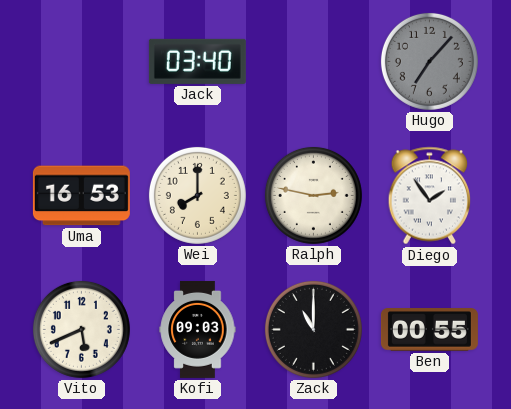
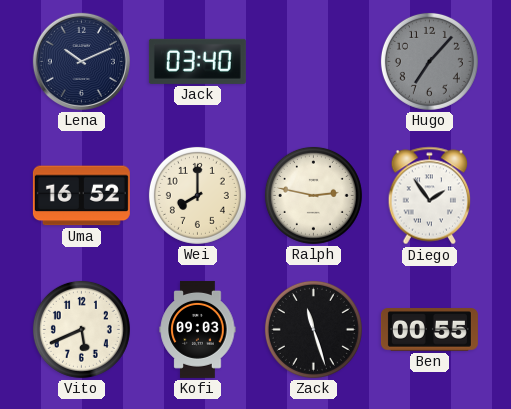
Lena: none -> 10:11 (81, 61)
Uma: 16:53 -> 16:52 (81, 196)
Zack: 11:00 -> 11:27 (313, 329)
